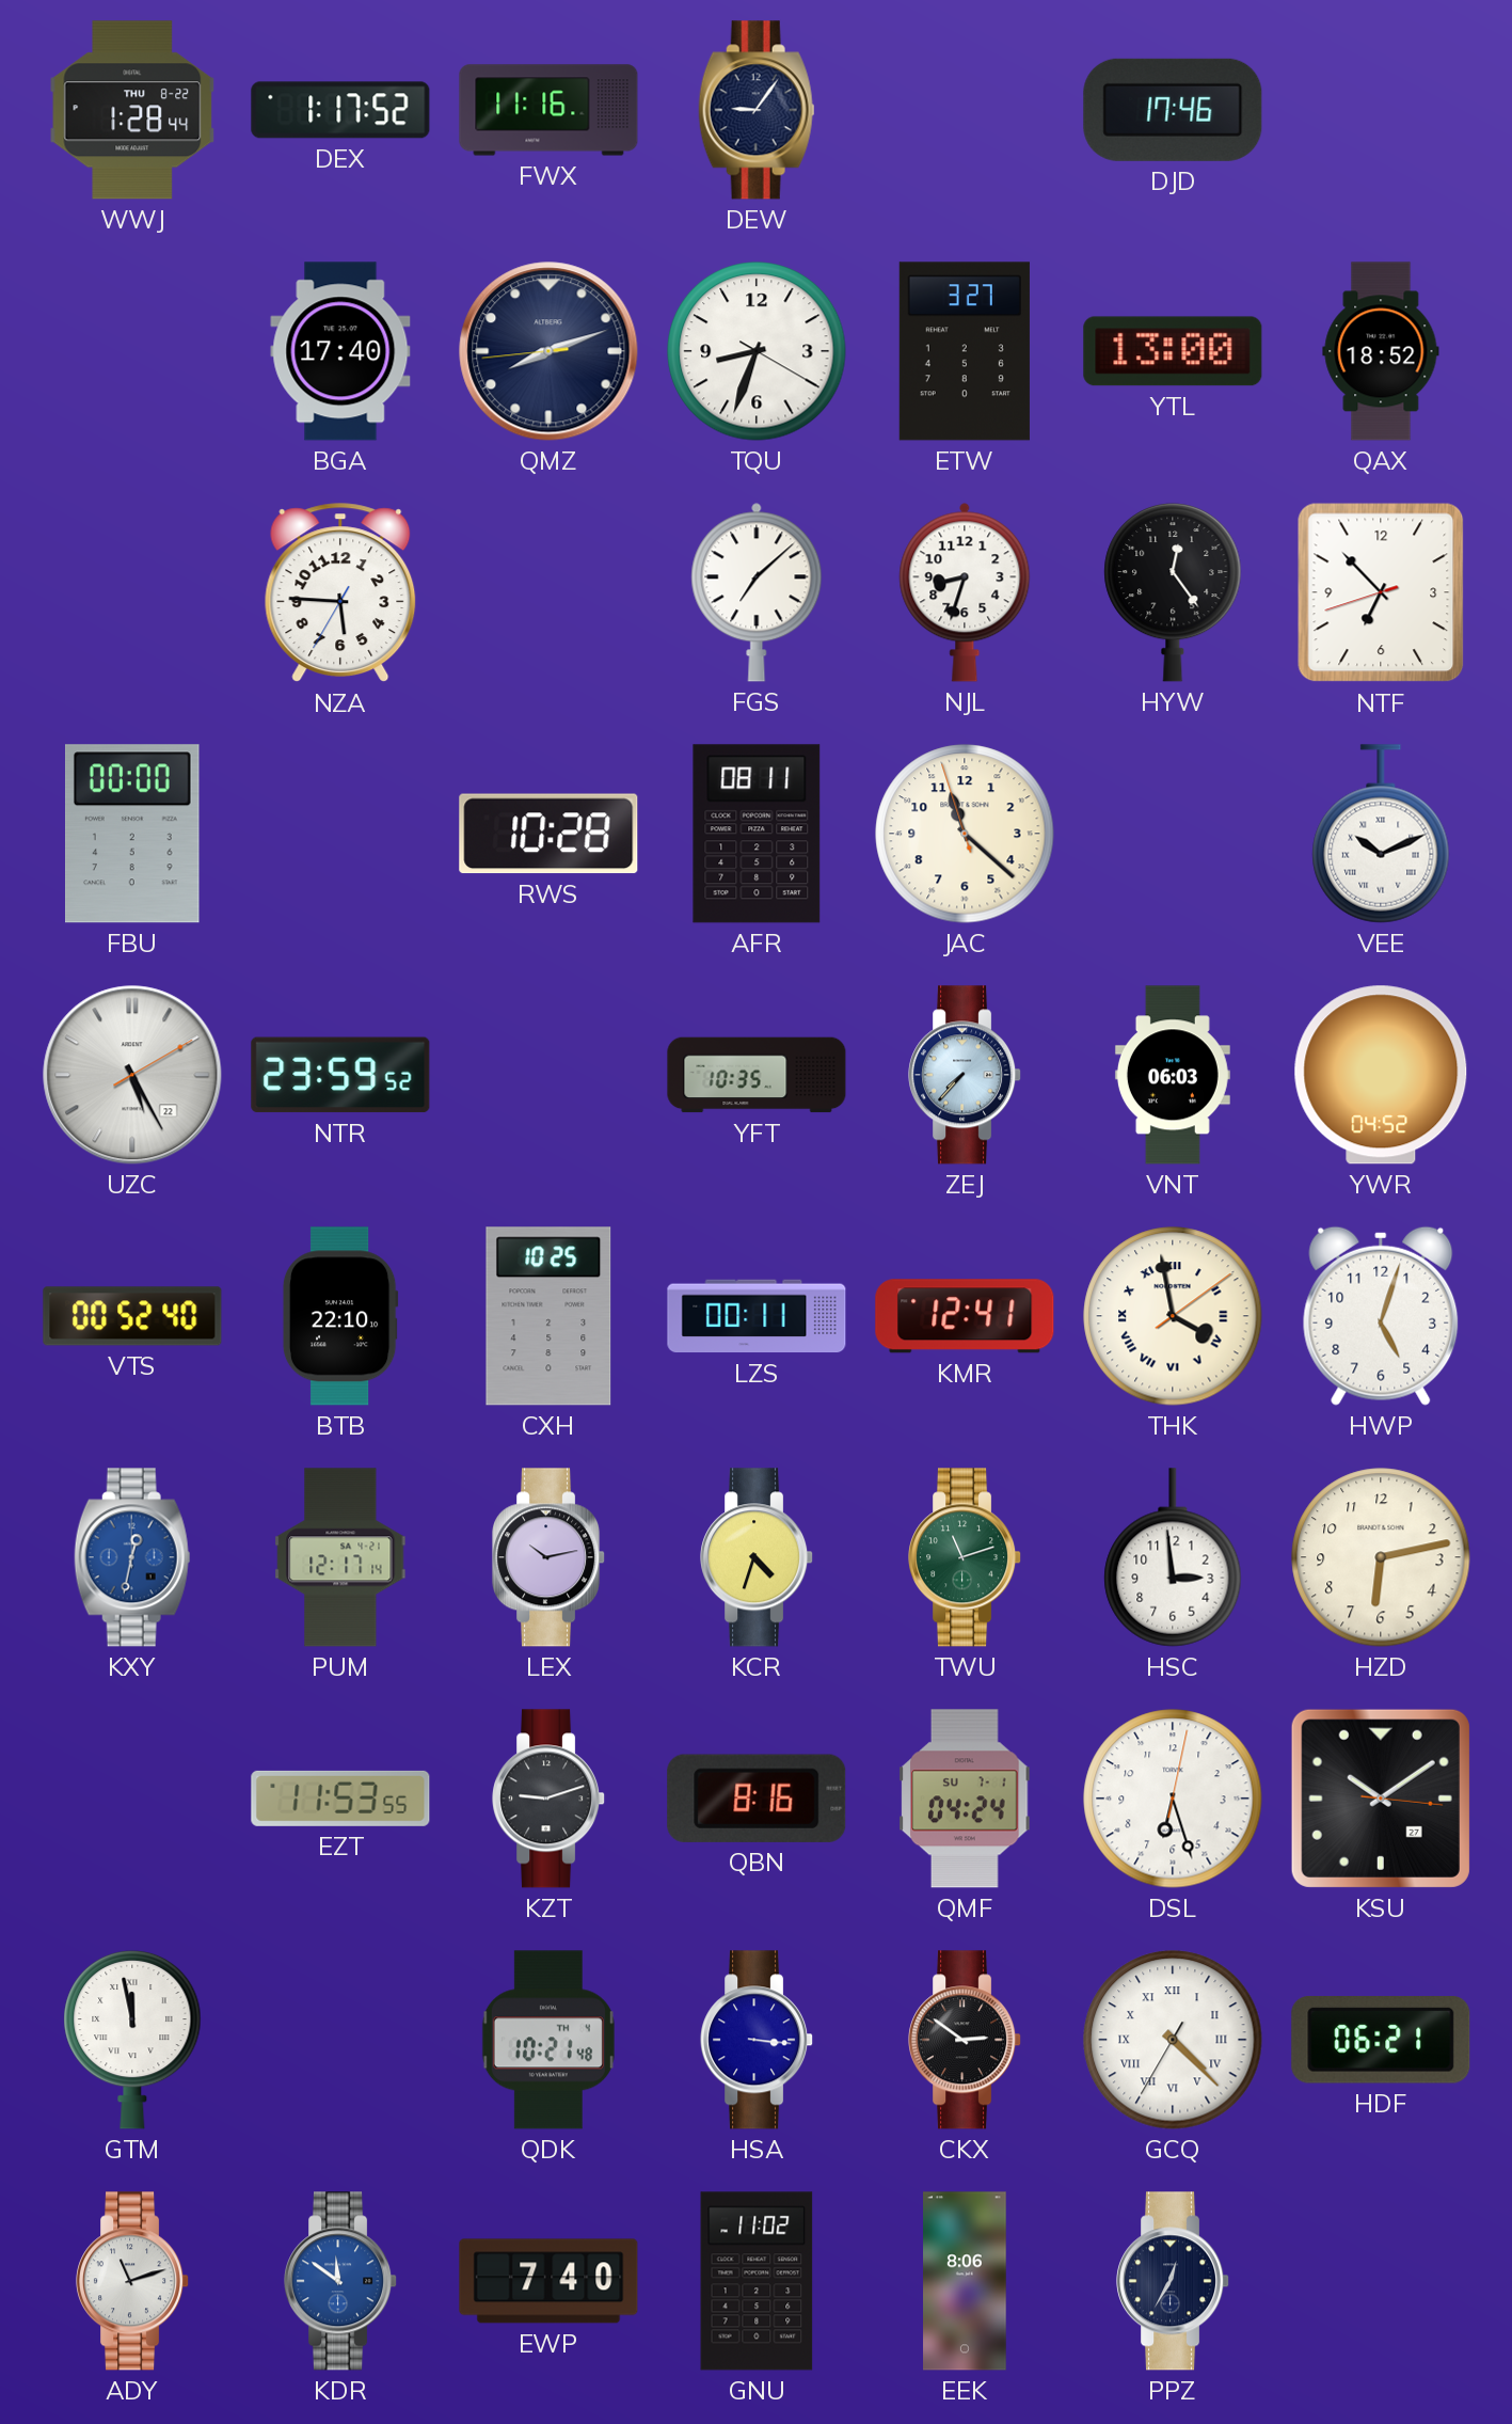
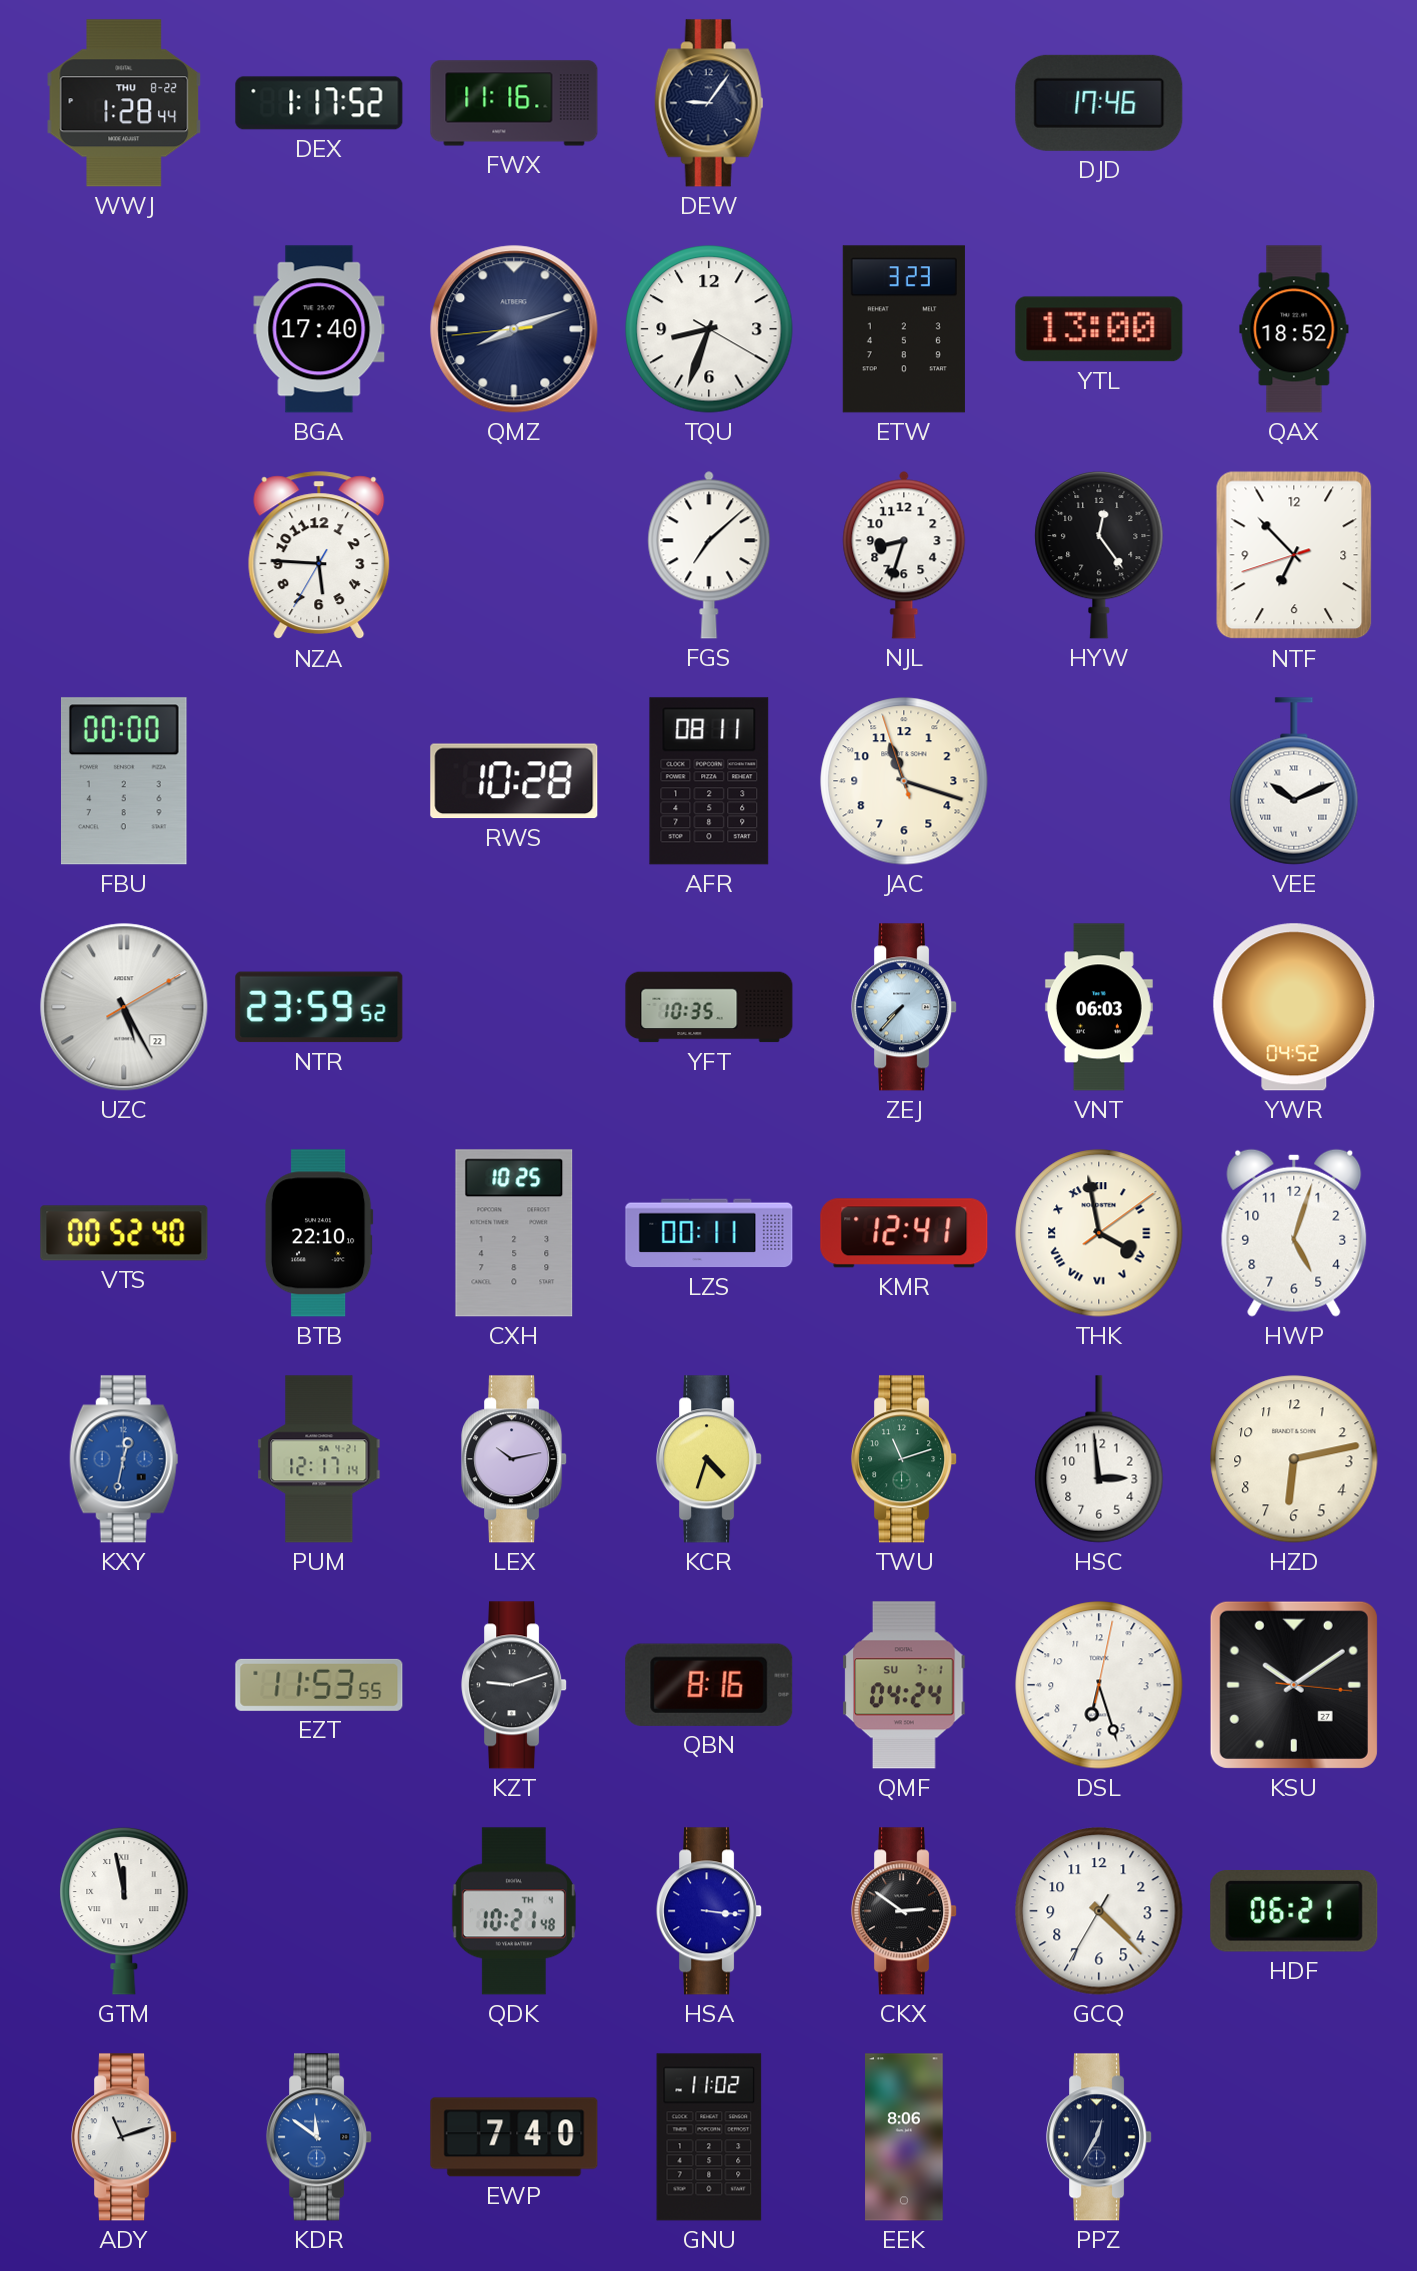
ETW: 3:27 -> 3:23 (904, 329)
JAC: 11:21 -> 11:17 (904, 781)
GCQ numerals: Roman -> Arabic (1099, 1911)
